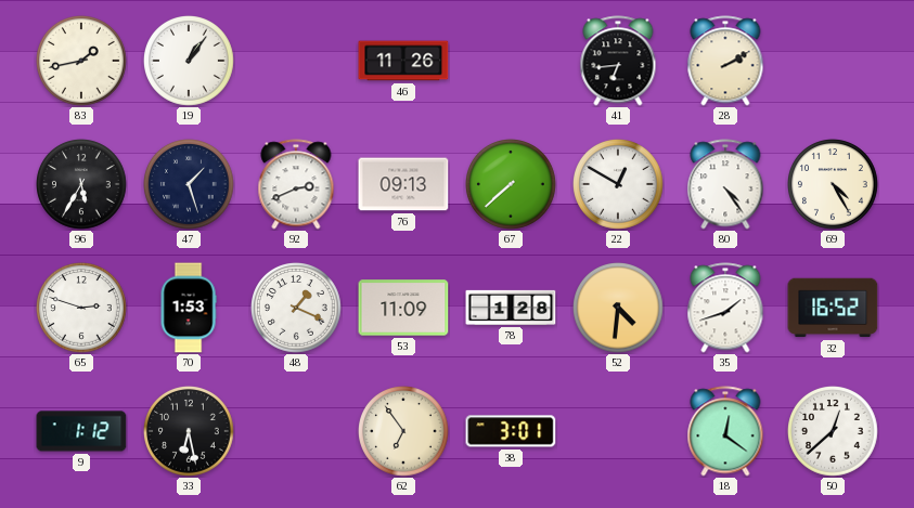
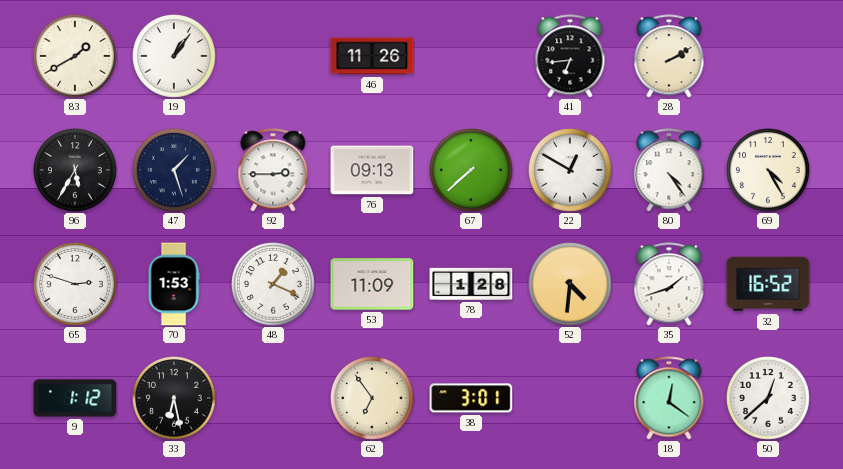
83: 1:43 -> 1:40 (76, 57)
92: 2:41 -> 2:45 (273, 170)
